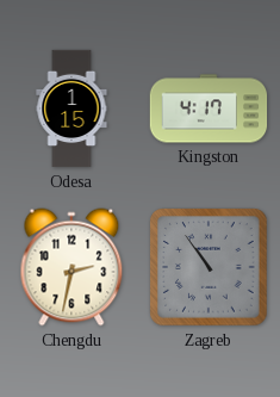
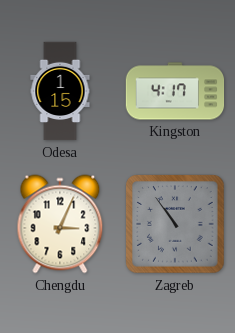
Chengdu: 2:32 -> 3:04 (60, 224)
